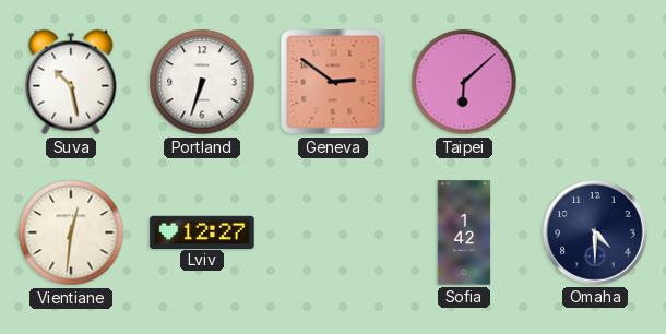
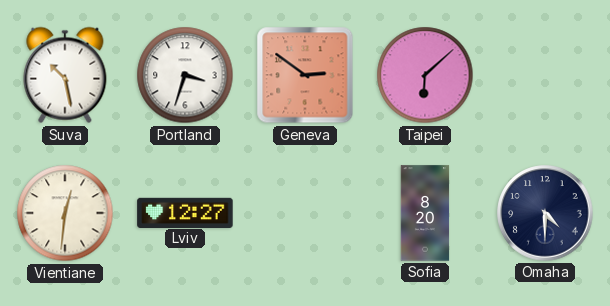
Portland: 6:33 -> 3:33 (185, 75)
Sofia: 1:42 -> 8:20 (425, 213)
